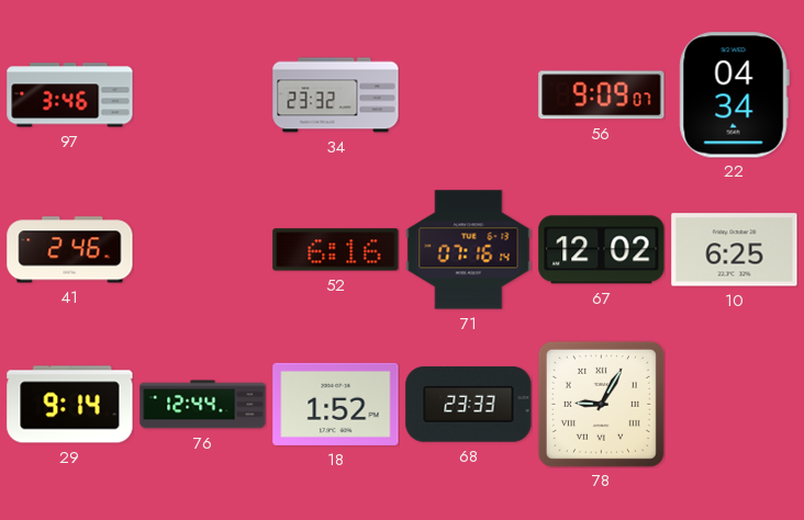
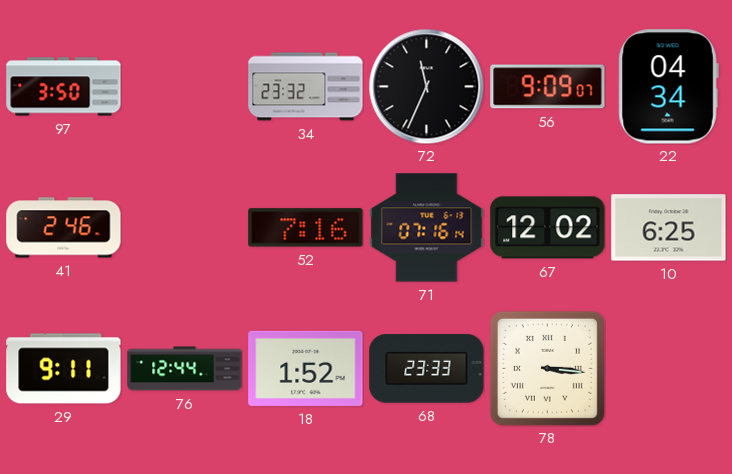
97: 3:46 -> 3:50 (64, 87)
72: none -> 11:34 (426, 86)
52: 6:16 -> 7:16 (306, 228)
29: 9:14 -> 9:11 (64, 369)
78: 9:05 -> 3:16 (547, 368)
